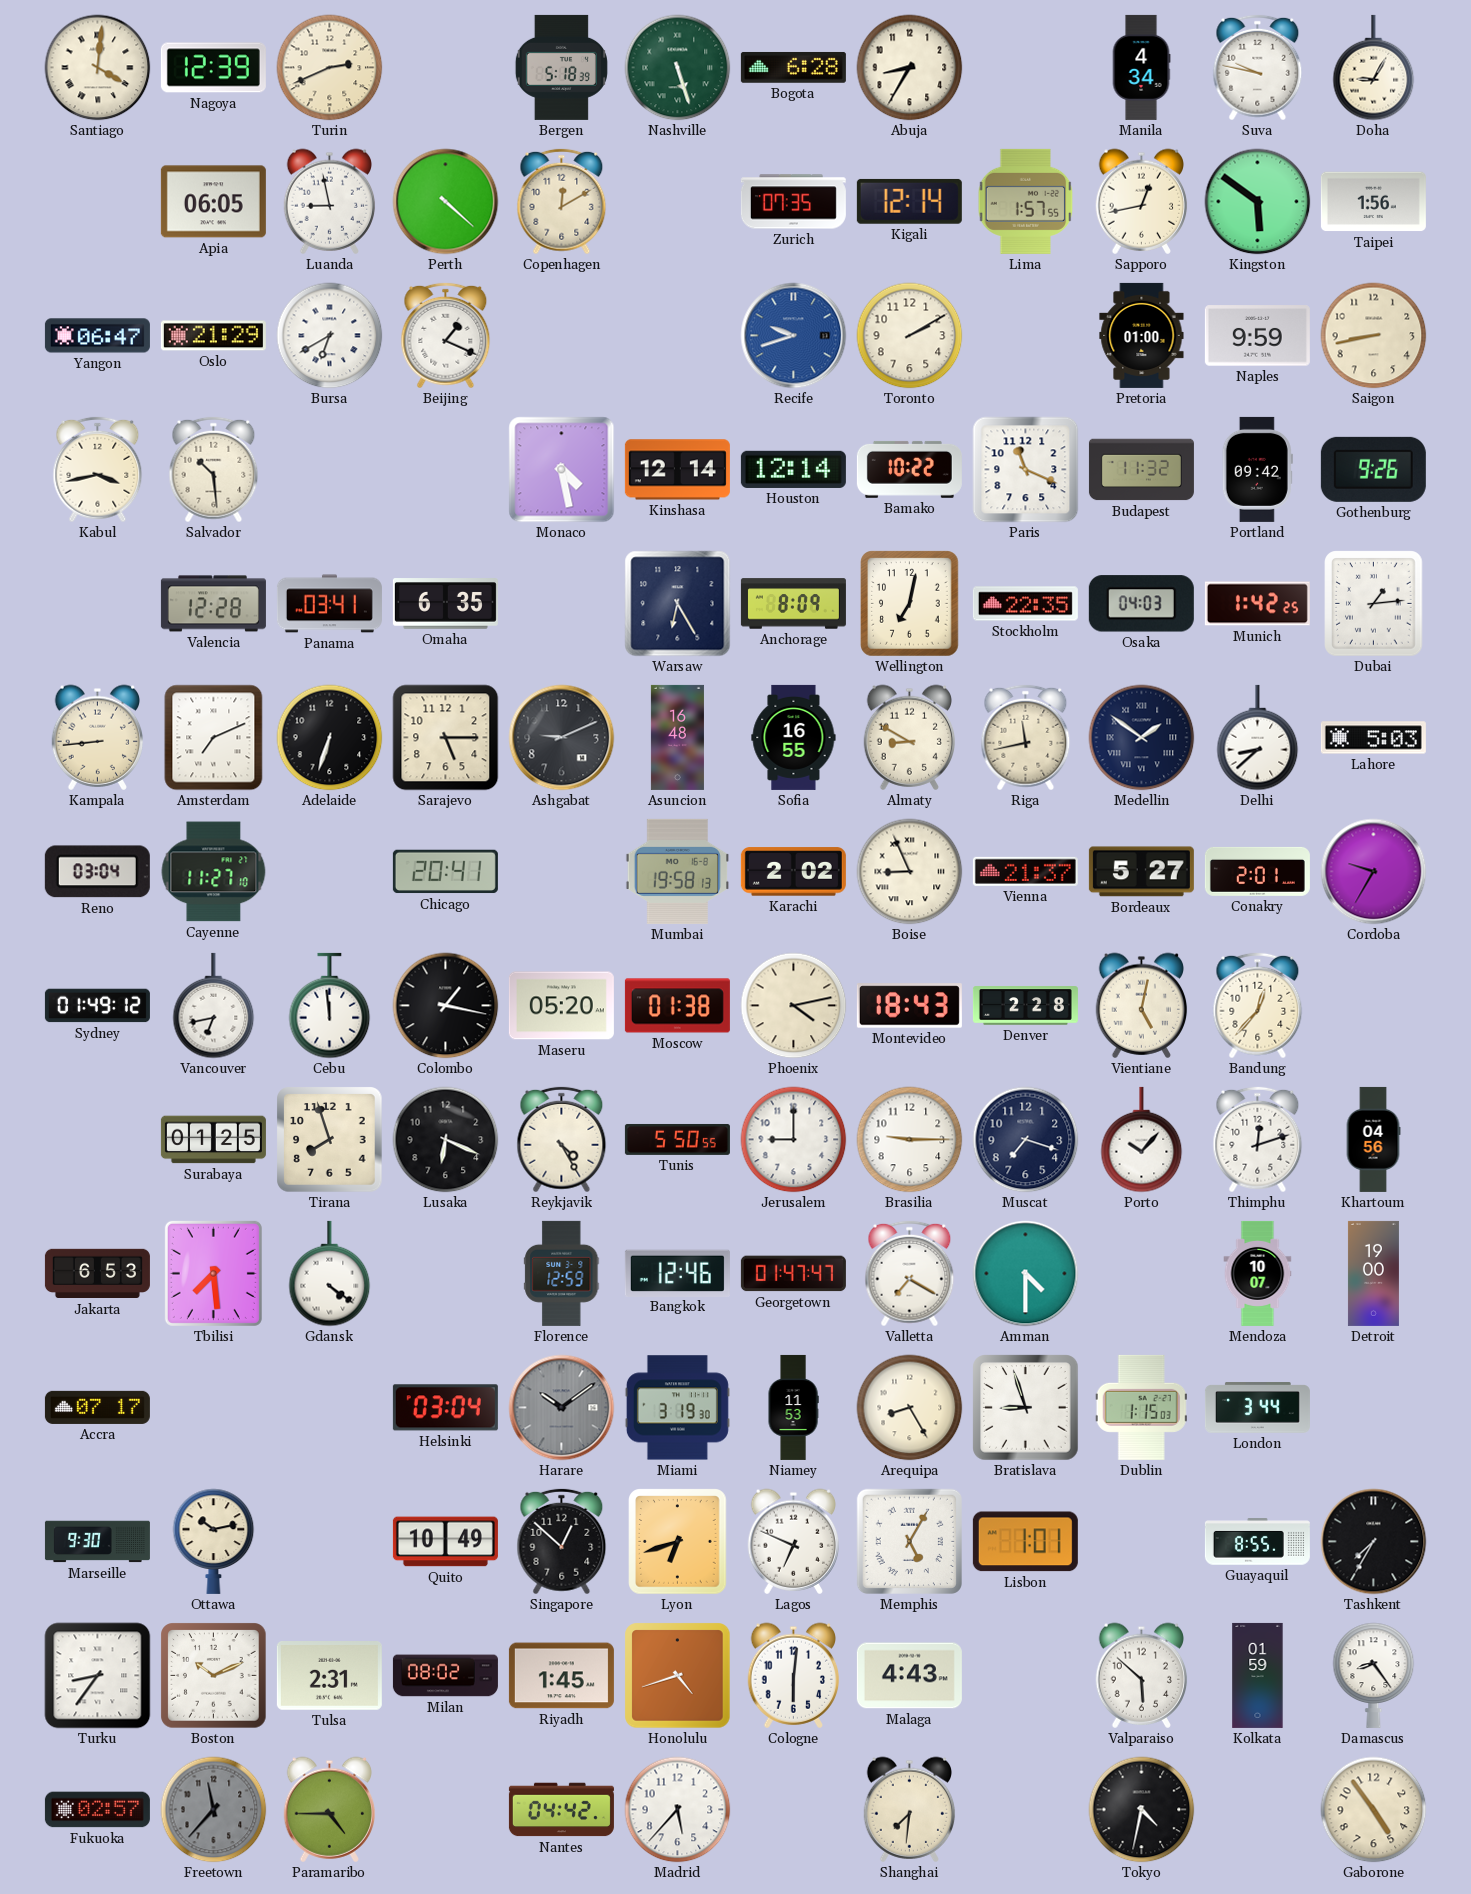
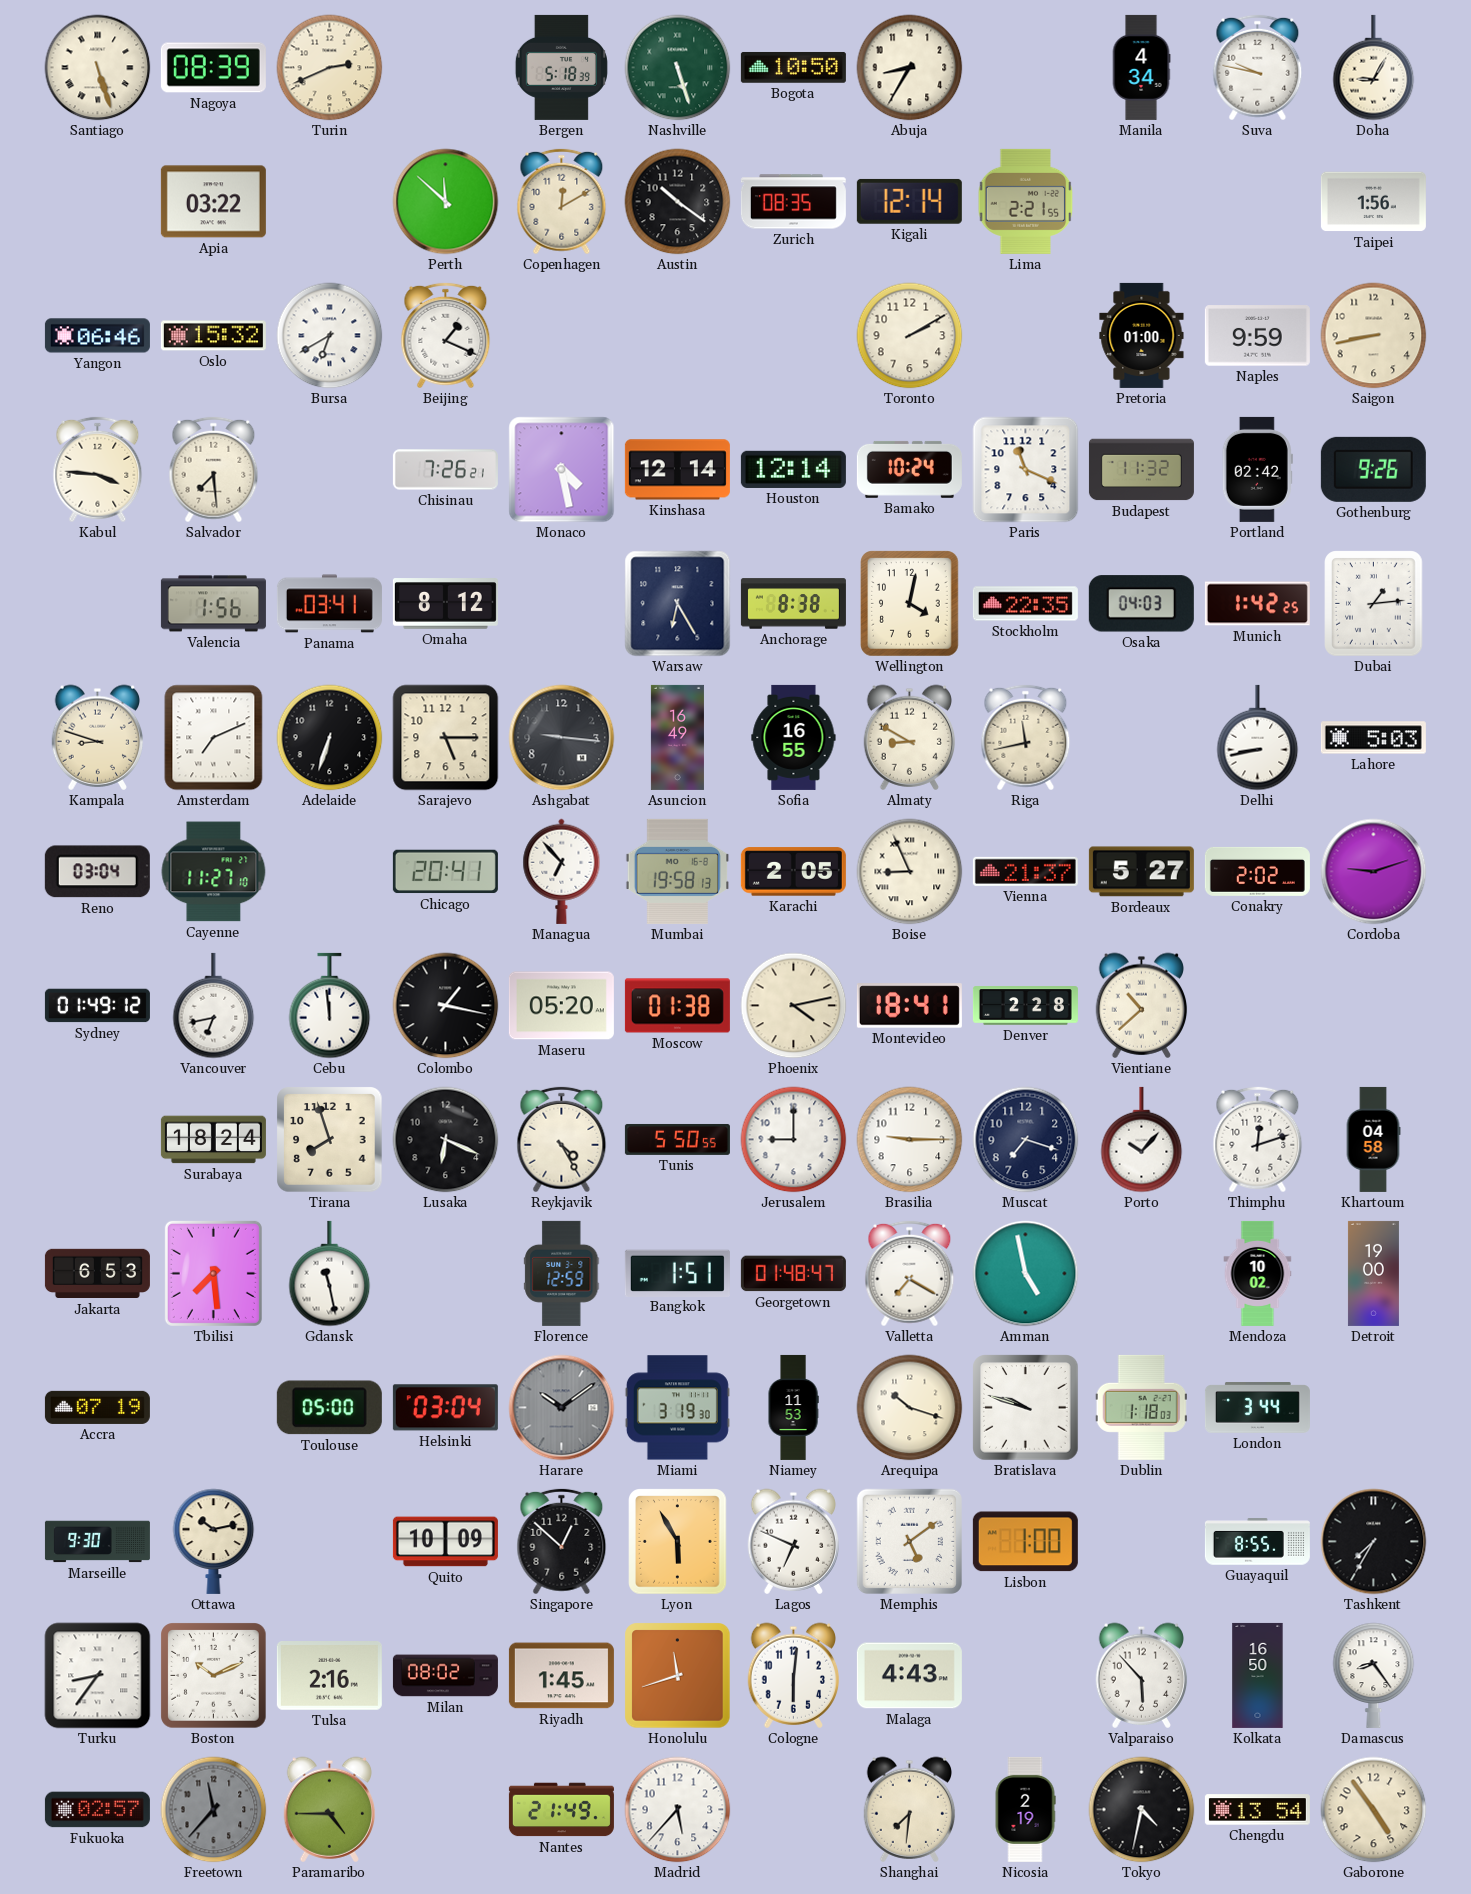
Santiago: 4:01 -> 5:27 (98, 68)
Nagoya: 12:39 -> 08:39 (213, 68)
Bogota: 6:28 -> 10:50 (793, 68)
Apia: 06:05 -> 03:22 (213, 202)
Luanda: 8:58 -> none (330, 201)
Perth: 4:22 -> 11:52 (446, 202)
Austin: none -> 10:21 (678, 202)
Zurich: 07:35 -> 08:35 (793, 202)
Lima: 1:57 -> 2:21 (1026, 201)
Sapporo: 12:43 -> none (1142, 201)
Kingston: 5:51 -> none (1258, 202)
Yangon: 06:47 -> 06:46 (97, 336)
Oslo: 21:29 -> 15:32 (213, 336)
Recife: 9:42 -> none (794, 336)
Kabul: 3:43 -> 3:46 (98, 470)
Salvador: 10:29 -> 7:29 (214, 470)
Chisinau: none -> 7:26 (445, 470)
Bamako: 10:22 -> 10:24 (909, 469)
Portland: 09:42 -> 02:42 (1257, 469)
Valencia: 12:28 -> 1:56 (213, 604)
Omaha: 6:35 -> 8:12 (445, 604)
Anchorage: 8:09 -> 8:38 (793, 604)
Wellington: 7:02 -> 4:02 (910, 604)
Kampala: 8:44 -> 8:48 (98, 737)
Ashgabat: 9:11 -> 9:16 (562, 738)
Asuncion: 16:48 -> 16:49 (677, 737)
Medellin: 1:51 -> none (1142, 738)
Delhi: 8:38 -> 8:43 (1258, 738)
Managua: none -> 6:53 (562, 871)
Karachi: 2:02 -> 2:05 (793, 872)
Conakry: 2:01 -> 2:02 (1257, 871)
Cordoba: 9:35 -> 9:12 (1374, 872)
Montevideo: 18:43 -> 18:41 (909, 1006)
Vientiane: 5:02 -> 10:38 (1142, 1005)
Bandung: 12:37 -> none (1258, 1006)
Surabaya: 01:25 -> 18:24 (213, 1140)
Khartoum: 04:56 -> 04:58 (1373, 1139)
Gdansk: 4:21 -> 11:28 (330, 1274)
Bangkok: 12:46 -> 1:51 (677, 1273)
Georgetown: 01:47 -> 01:48 (793, 1274)
Amman: 4:30 -> 4:58 (1026, 1274)
Mendoza: 10:07 -> 10:02 (1258, 1273)
Accra: 07:17 -> 07:19 (97, 1407)
Toulouse: none -> 05:00 (329, 1408)
Arequipa: 8:25 -> 10:18 (910, 1408)
Bratislava: 8:57 -> 9:48 (1026, 1408)
Dublin: 1:15 -> 1:18 (1141, 1407)
Quito: 10:49 -> 10:09 (445, 1542)
Lyon: 6:42 -> 5:55 (678, 1542)
Memphis: 5:05 -> 5:09 (909, 1541)
Lisbon: 1:01 -> 1:00 (1025, 1542)
Tulsa: 2:31 -> 2:16 (329, 1676)
Honolulu: 4:42 -> 11:42 (678, 1676)
Valparaiso: 5:52 -> 5:53 (1142, 1675)
Kolkata: 01:59 -> 16:50 (1258, 1675)
Nantes: 04:42 -> 21:49 (561, 1810)
Nicosia: none -> 2:19 (1025, 1809)
Chengdu: none -> 13:54 (1257, 1810)
